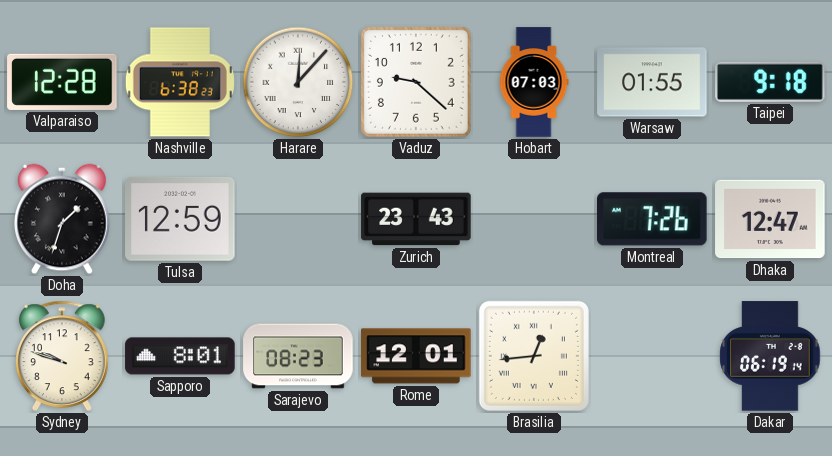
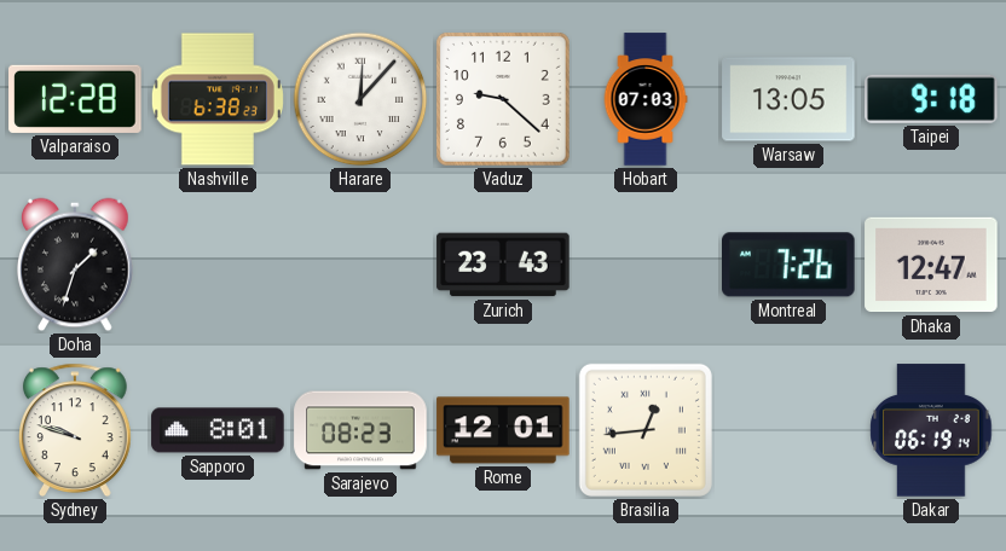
Warsaw: 01:55 -> 13:05 (788, 99)
Tulsa: 12:59 -> none (180, 219)
